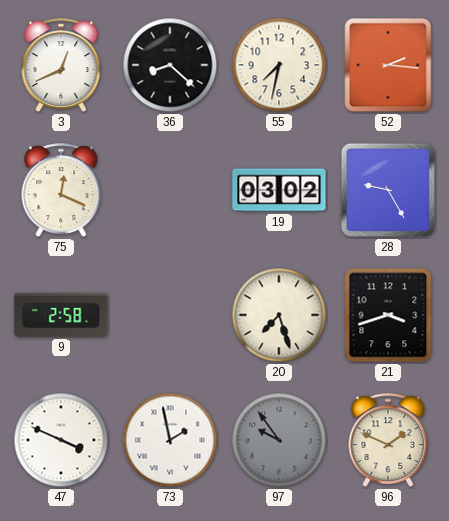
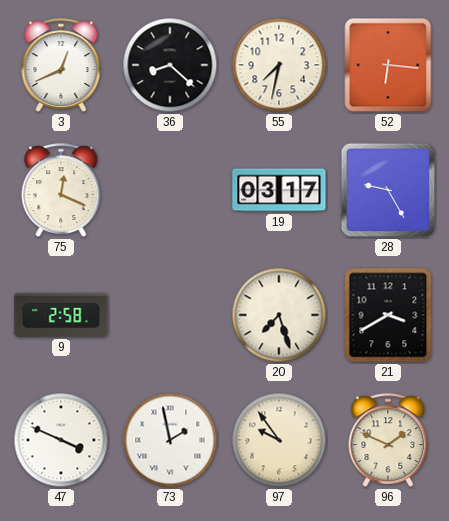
52: 2:16 -> 6:16 (388, 65)
19: 03:02 -> 03:17 (279, 190)
21: 3:42 -> 3:40 (388, 315)
97 dial: grey -> cream (279, 440)
